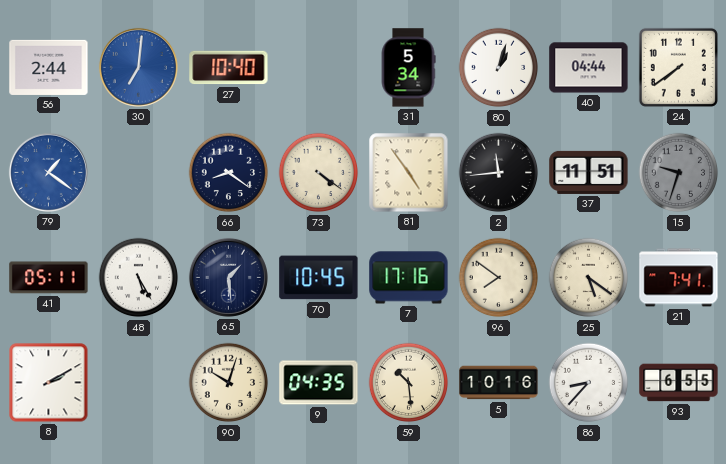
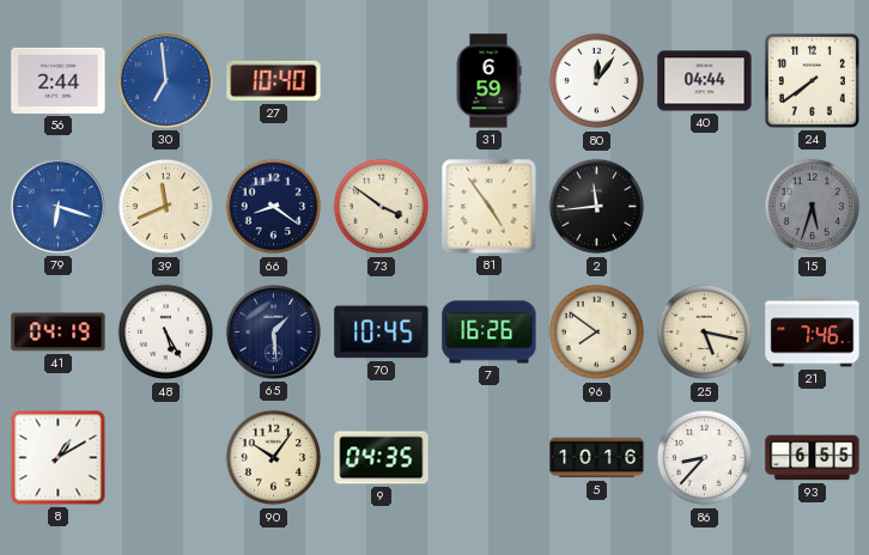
30: 7:01 -> 6:59 (165, 80)
31: 5:34 -> 6:59 (488, 81)
80: 1:03 -> 12:06 (597, 81)
79: 1:21 -> 6:18 (57, 206)
39: none -> 11:41 (166, 207)
73: 4:21 -> 3:51 (382, 207)
37: 11:51 -> none (589, 172)
15: 9:33 -> 5:33 (813, 207)
41: 05:11 -> 04:19 (59, 333)
7: 17:16 -> 16:26 (490, 333)
25: 5:21 -> 5:17 (705, 333)
21: 7:41 -> 7:46 (813, 333)
8: 2:10 -> 1:10 (59, 458)
90: 10:03 -> 10:06 (274, 458)
59: 10:29 -> none (409, 383)
